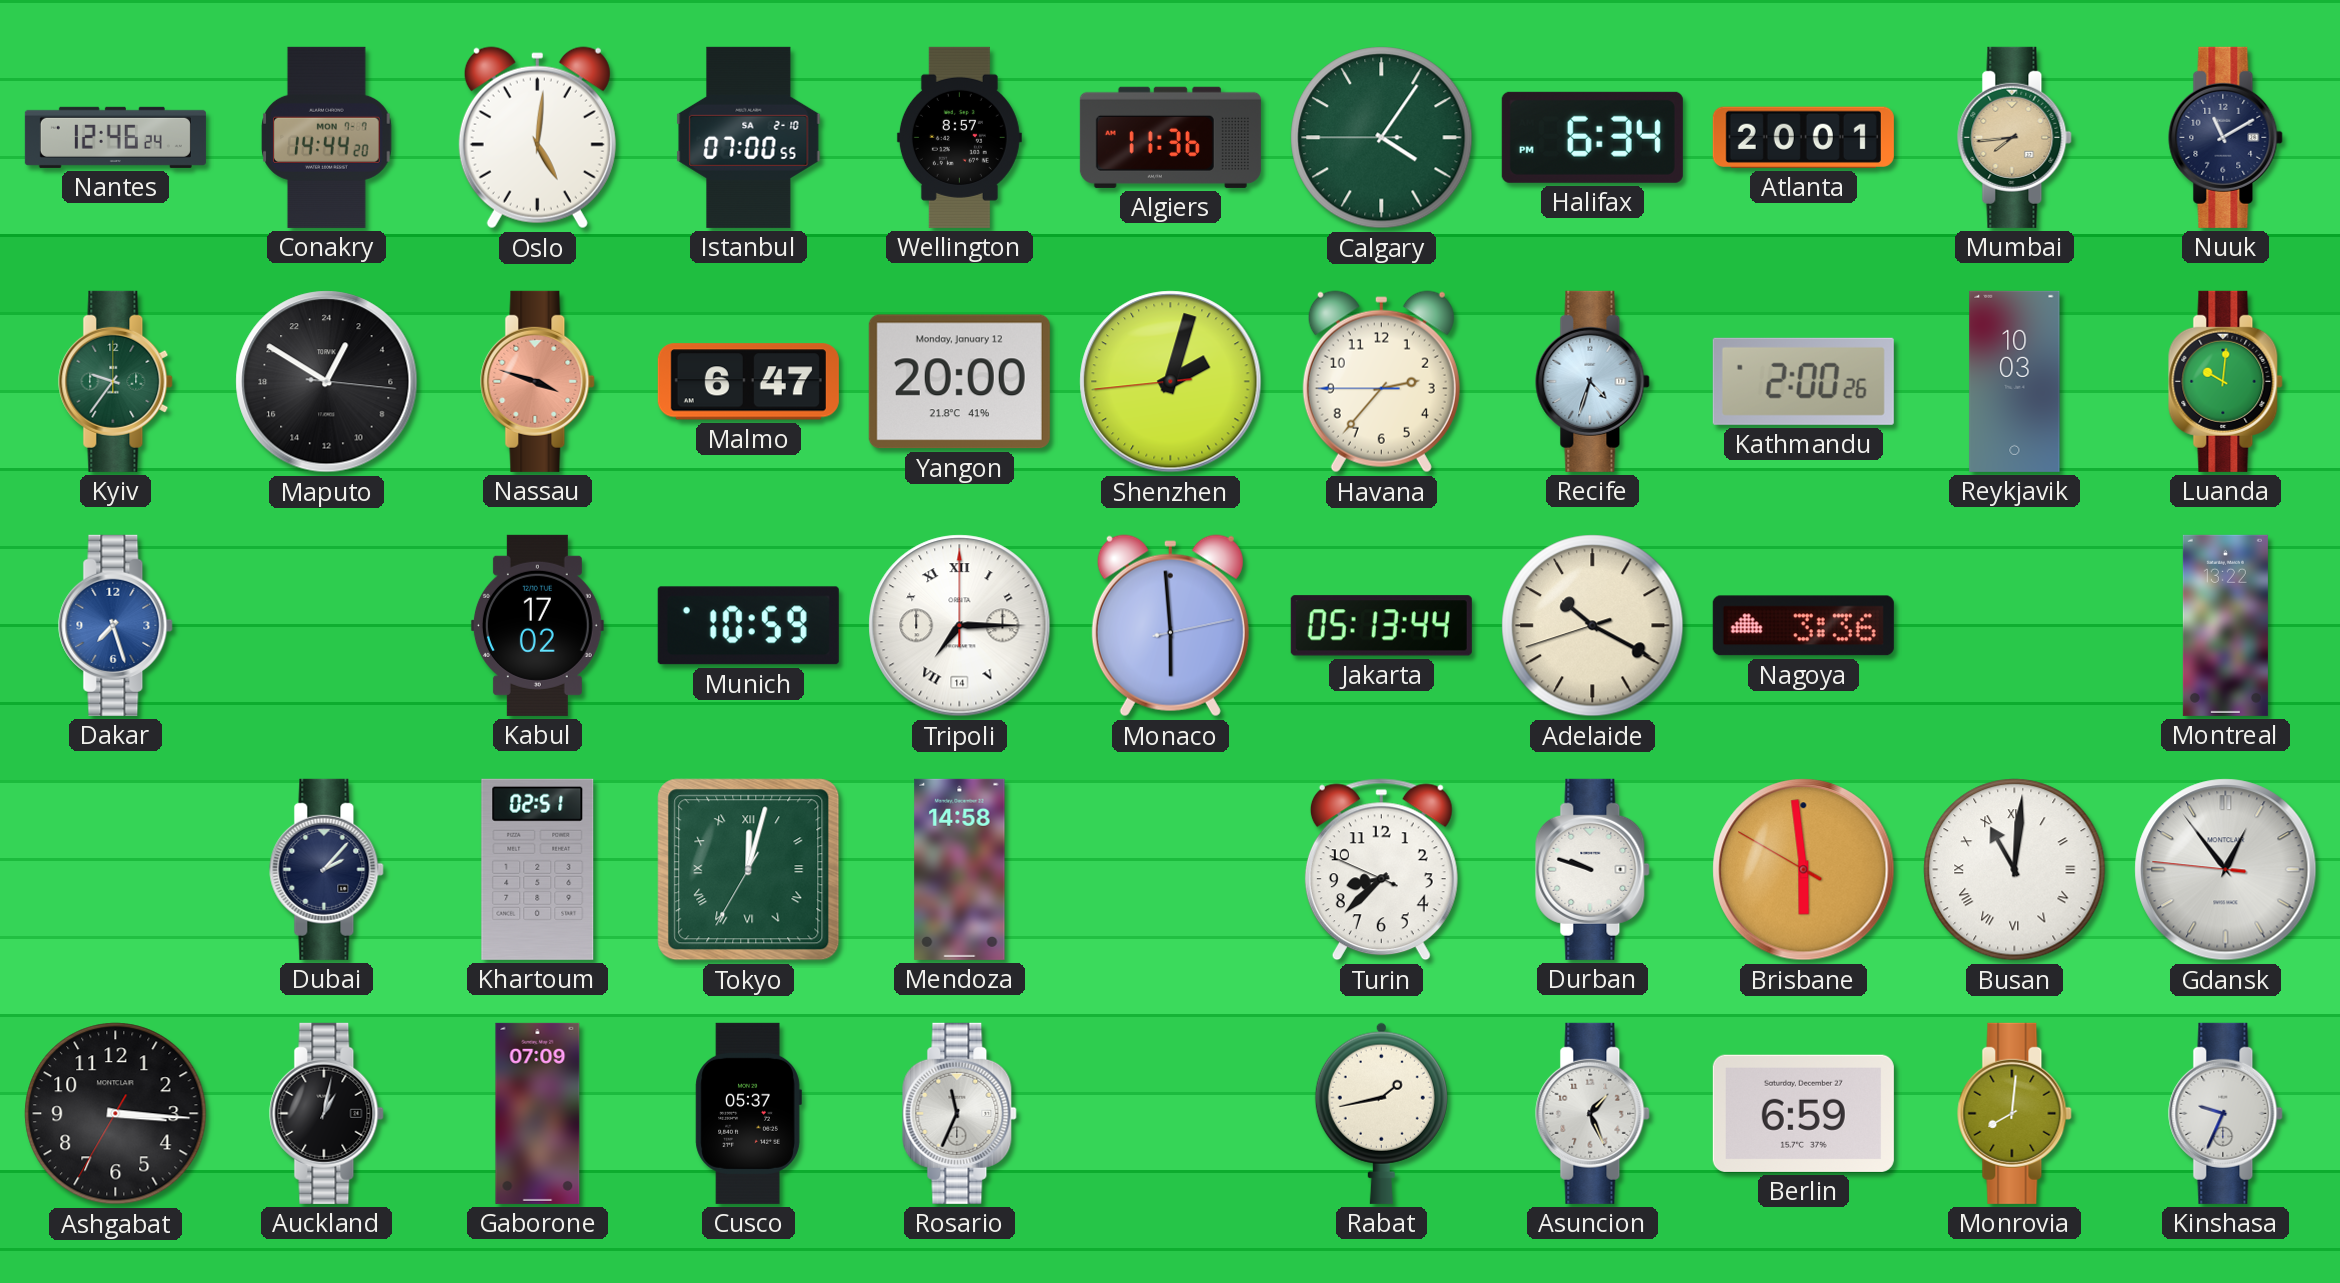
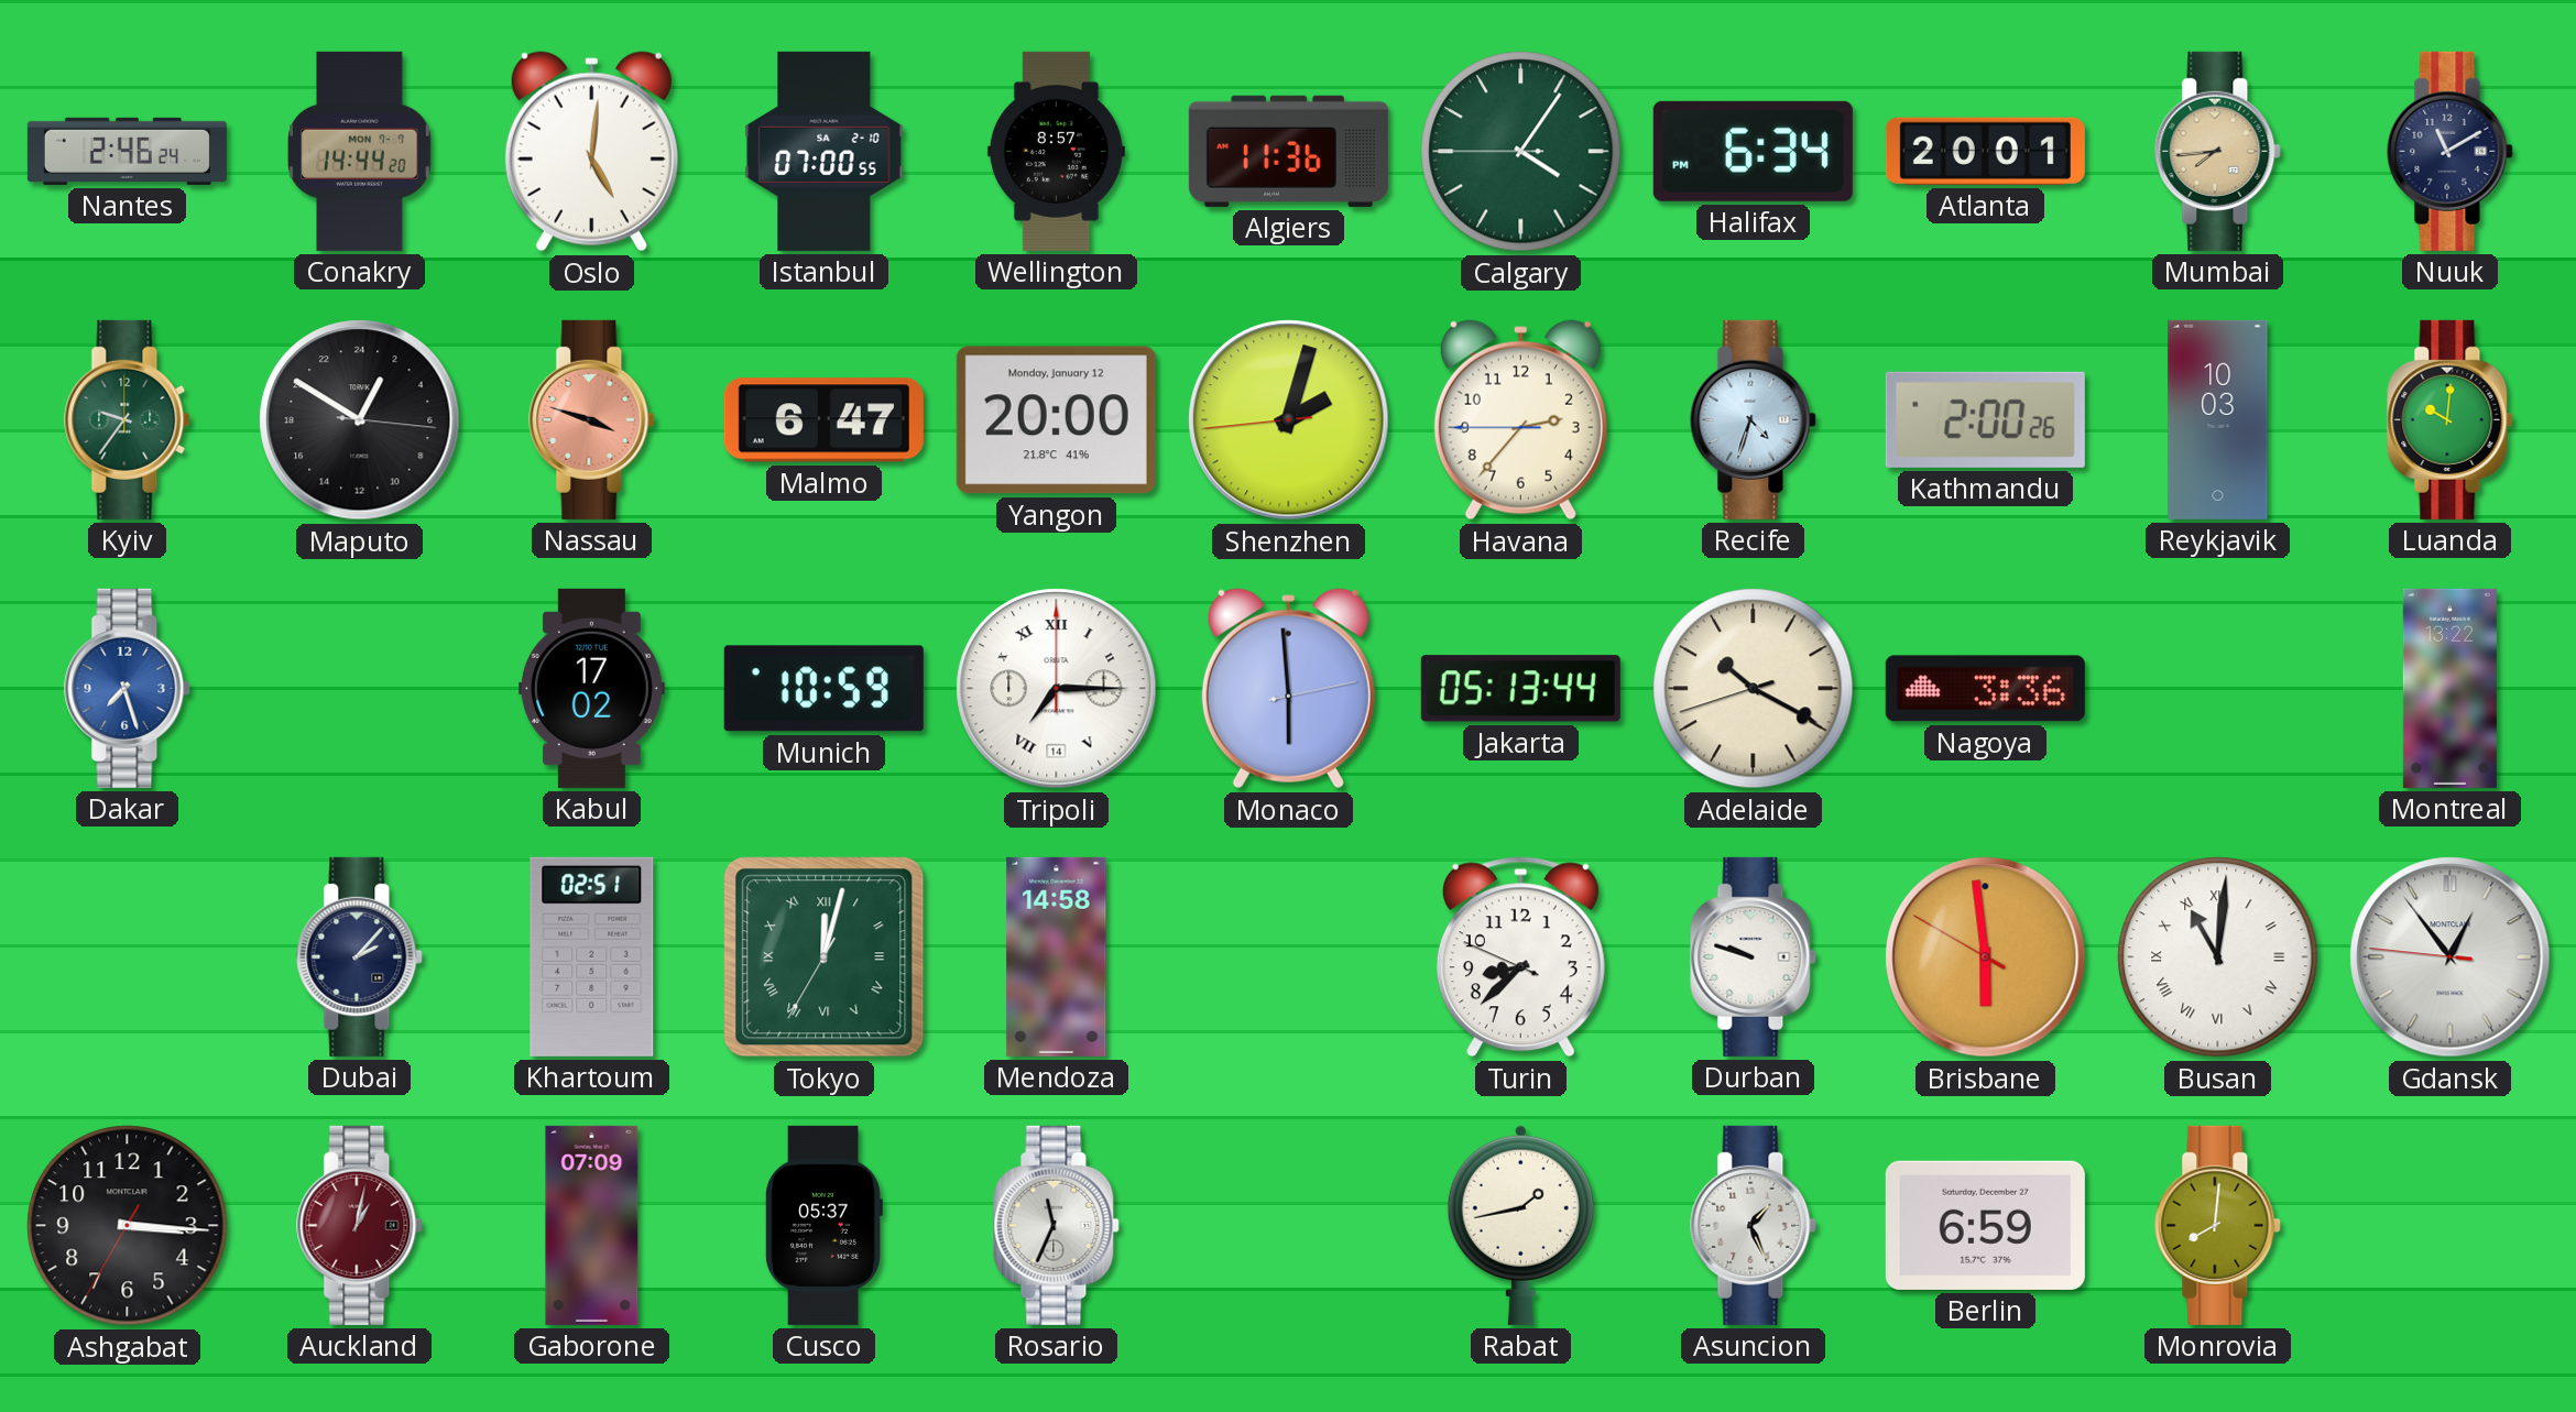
Nantes: 12:46 -> 2:46 (127, 151)
Auckland dial: black -> burgundy (360, 1225)
Kinshasa: 9:34 -> none (2226, 1113)
